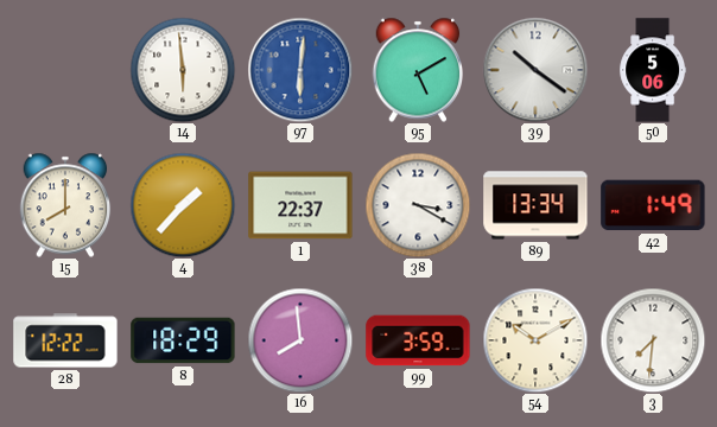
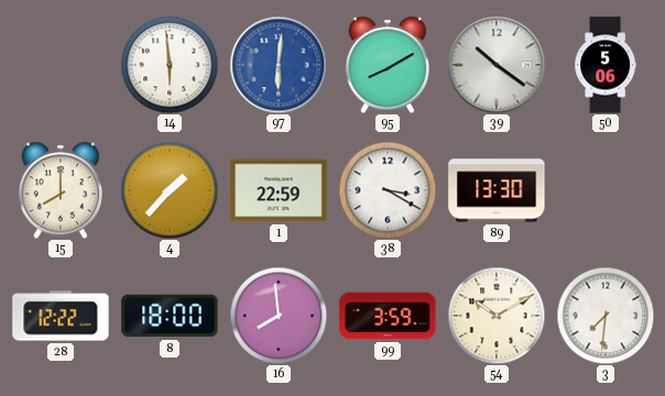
95: 5:10 -> 8:10 (388, 65)
1: 22:37 -> 22:59 (279, 190)
89: 13:34 -> 13:30 (497, 190)
42: 1:49 -> none (653, 205)
8: 18:29 -> 18:00 (170, 316)
